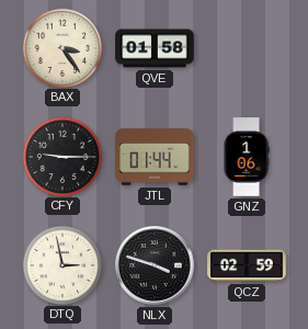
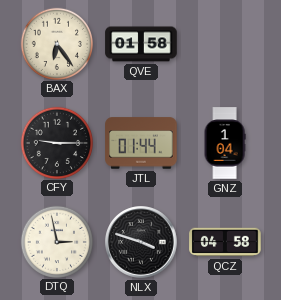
BAX: 3:24 -> 6:24 (56, 43)
GNZ: 1:06 -> 1:04 (225, 143)
QCZ: 02:59 -> 04:58 (225, 242)
